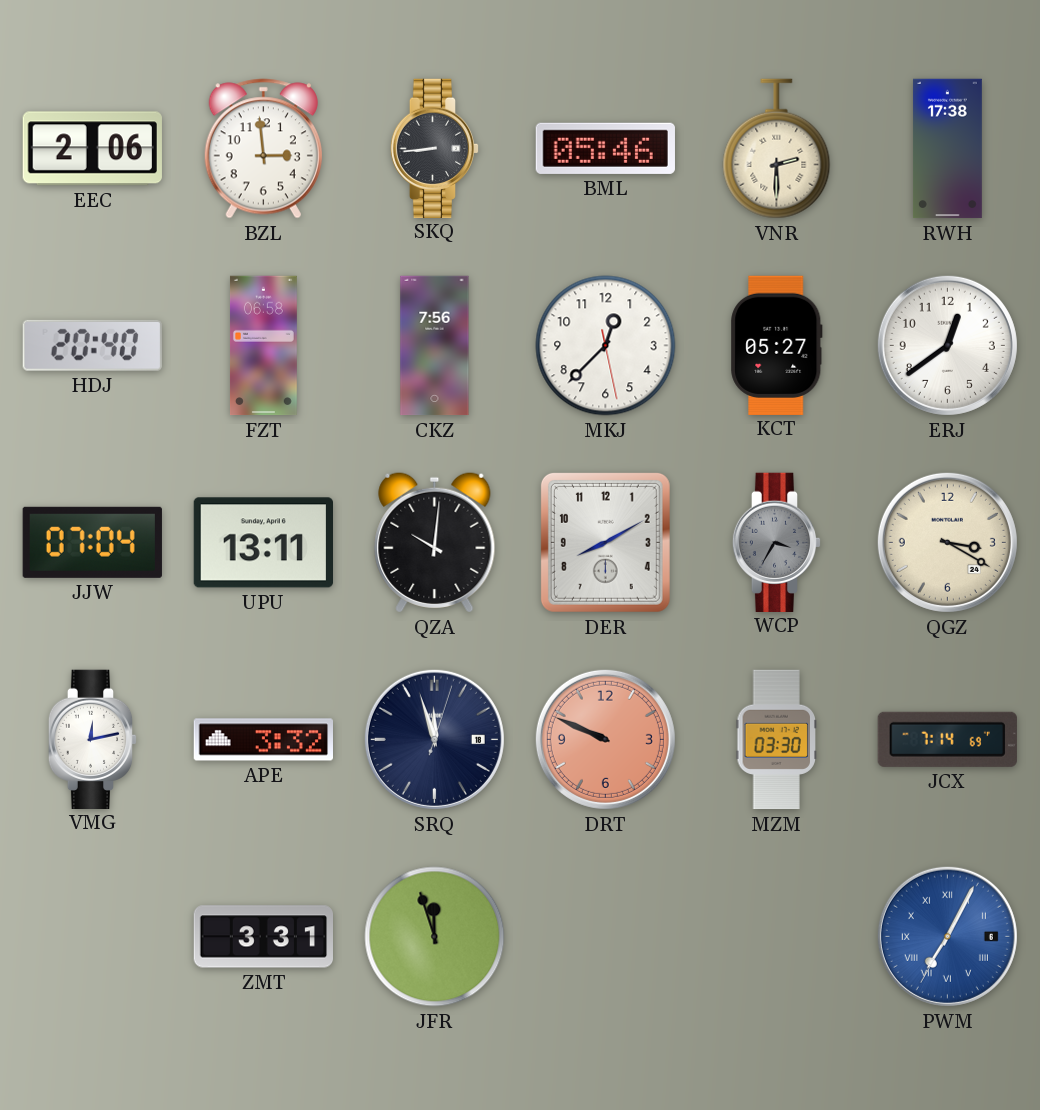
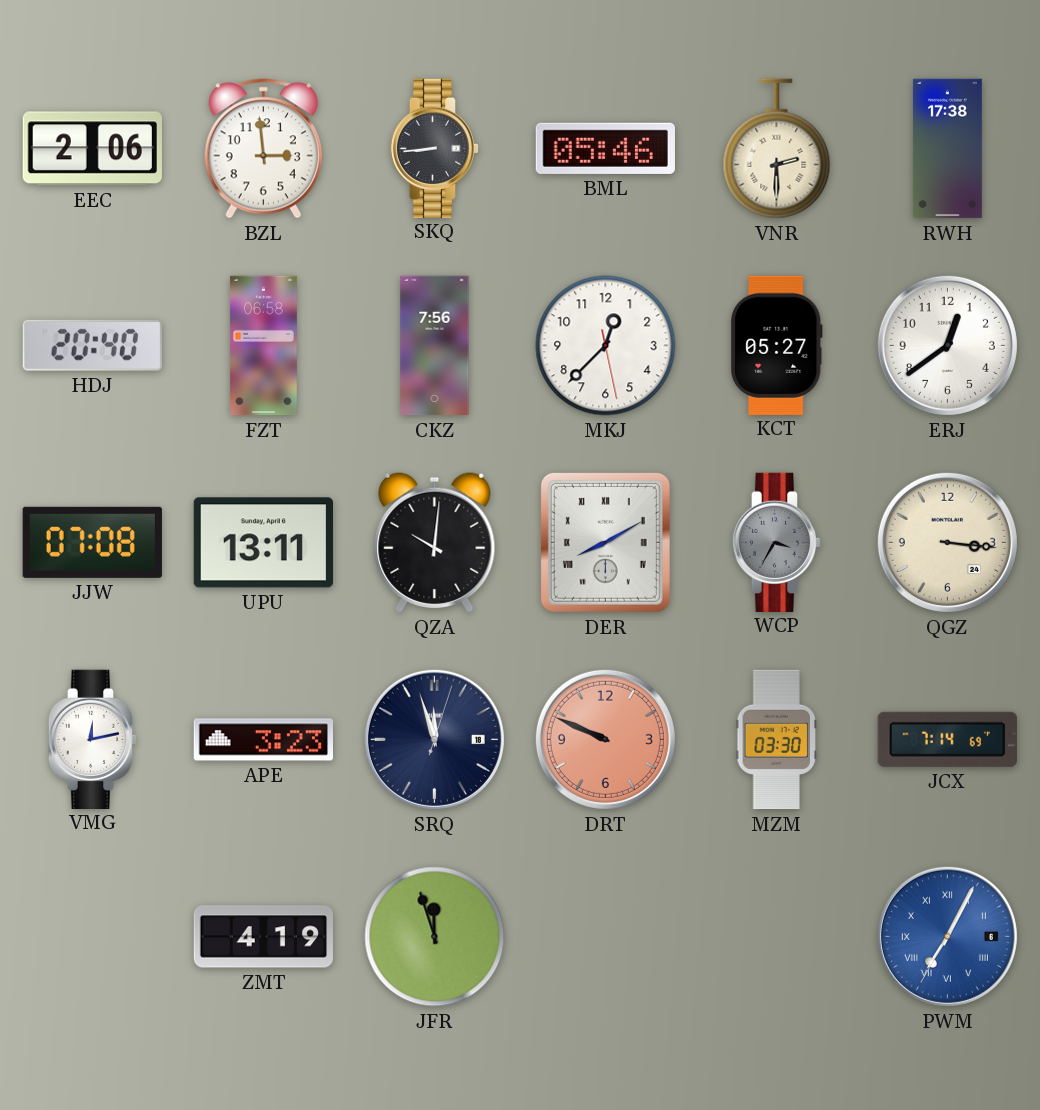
JJW: 07:04 -> 07:08 (92, 542)
DER numerals: Arabic -> Roman (605, 542)
QGZ: 3:20 -> 3:16 (947, 542)
APE: 3:32 -> 3:23 (263, 740)
ZMT: 3:31 -> 4:19 (264, 937)
